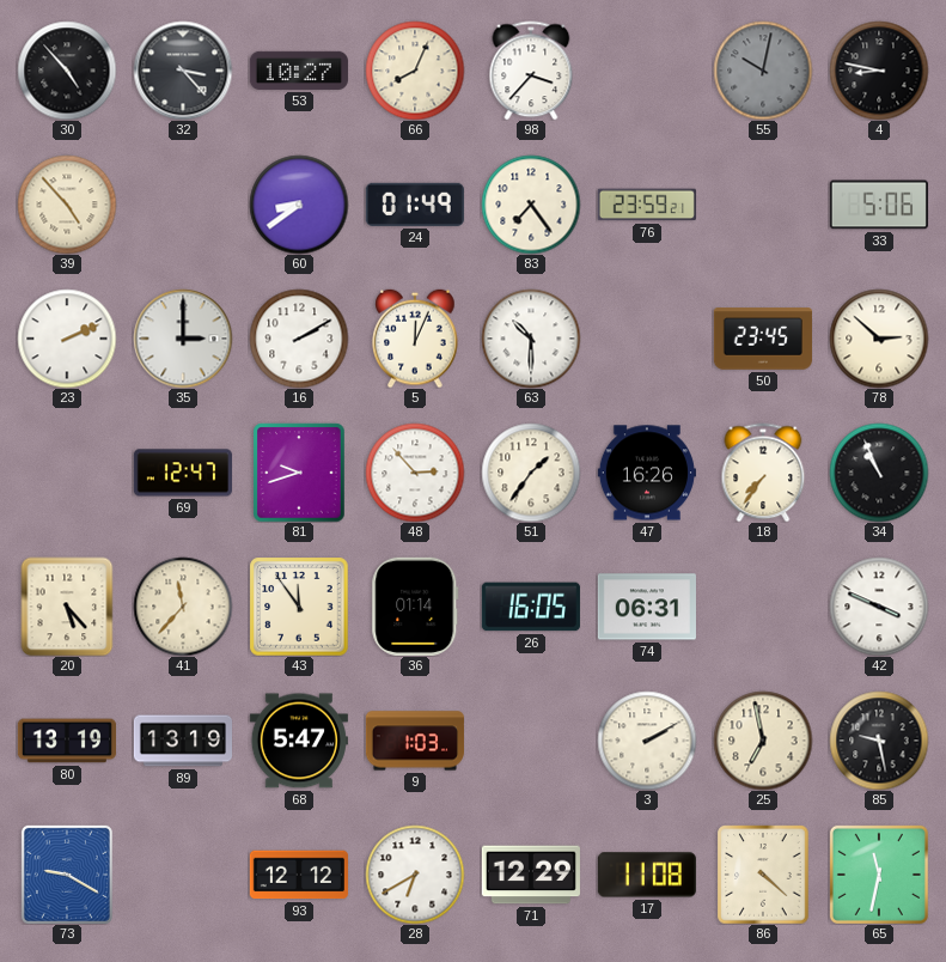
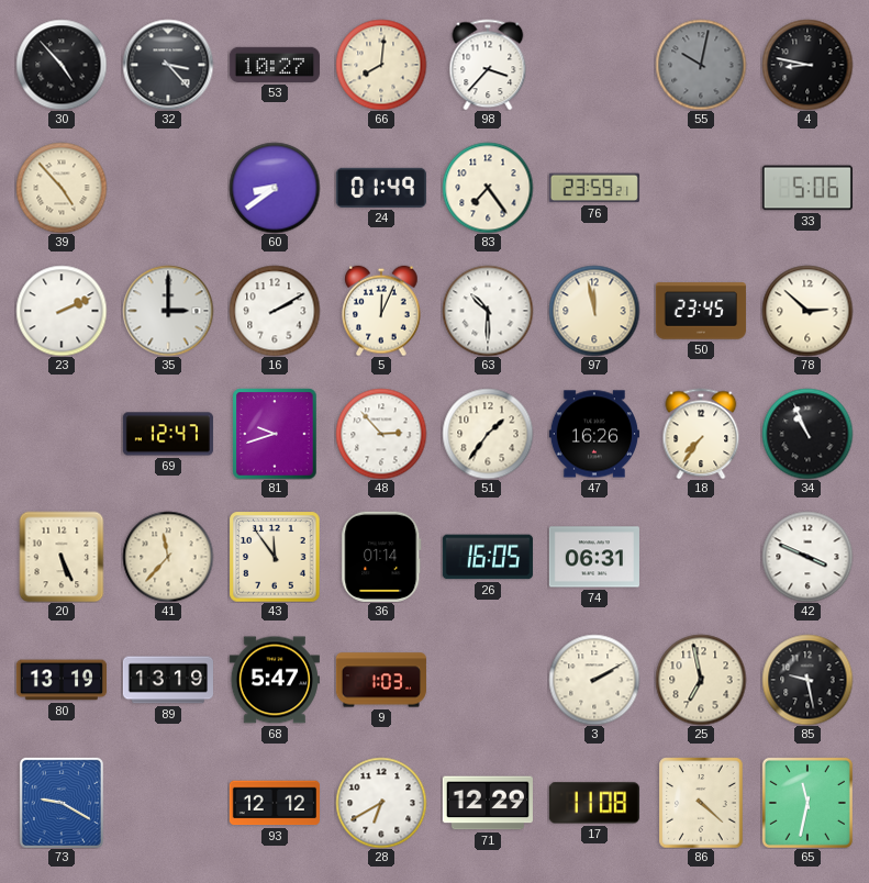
66: 8:04 -> 8:01 (381, 65)
97: none -> 11:58 (594, 311)
20: 5:23 -> 5:26 (62, 557)
